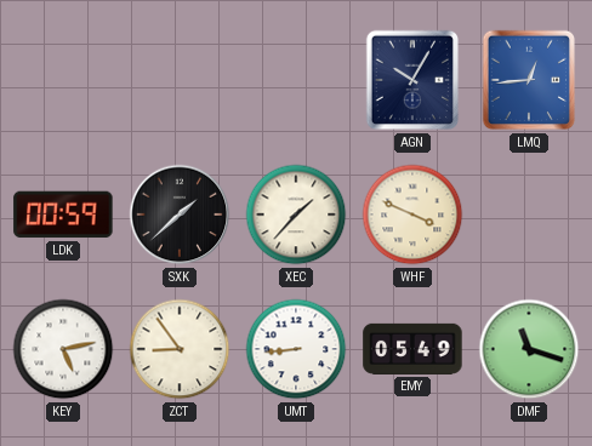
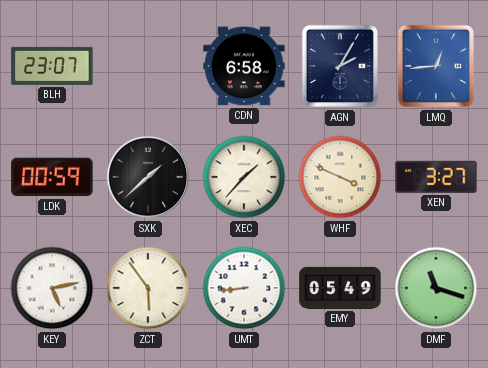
BLH: none -> 23:07 (52, 66)
CDN: none -> 6:58 (244, 66)
AGN: 10:05 -> 2:05 (340, 66)
XEN: none -> 3:27 (436, 177)
ZCT: 8:54 -> 5:54 (148, 288)
